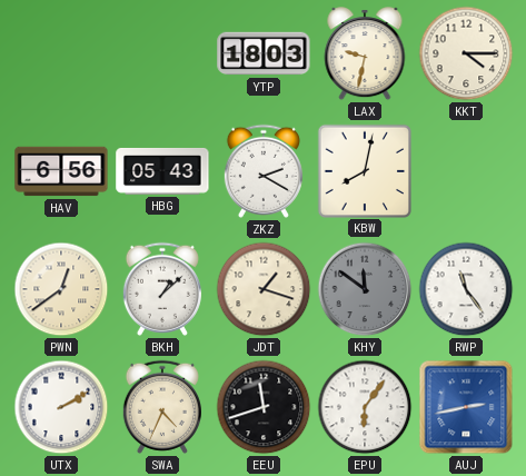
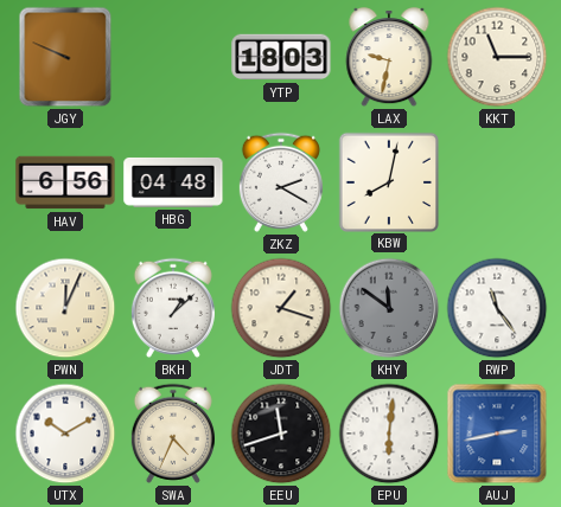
JGY: none -> 9:49 (65, 57)
KKT: 4:15 -> 11:15 (497, 57)
HBG: 05:43 -> 04:48 (173, 182)
PWN: 12:39 -> 12:04 (65, 308)
UTX: 2:10 -> 10:10 (65, 434)
EPU: 6:06 -> 6:01 (389, 434)
